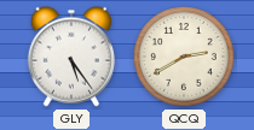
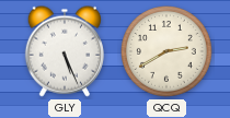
GLY: 5:24 -> 5:26 (65, 51)
